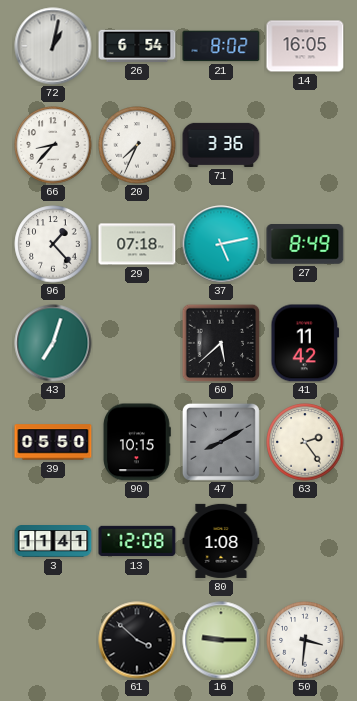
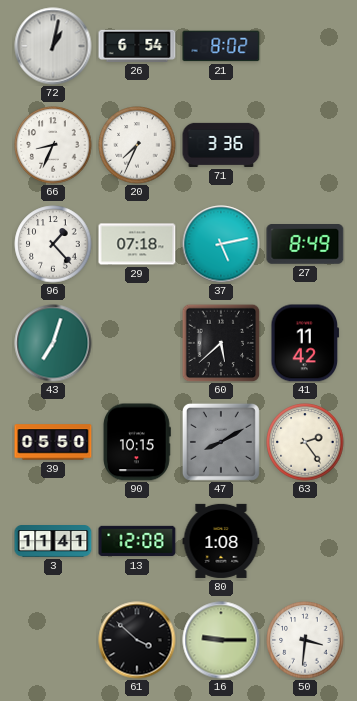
14: 16:05 -> none (305, 46)
66: 8:37 -> 8:34 (53, 145)
